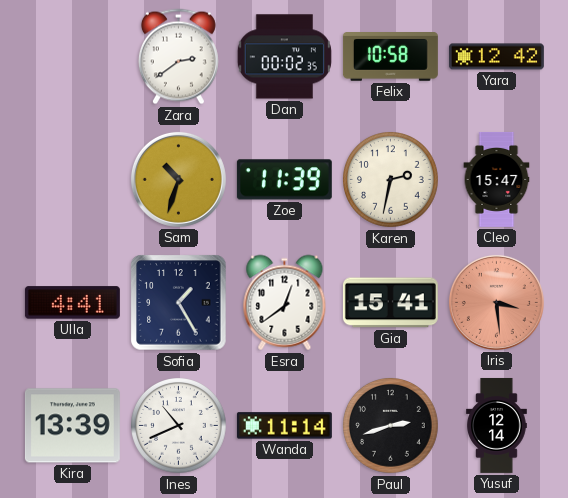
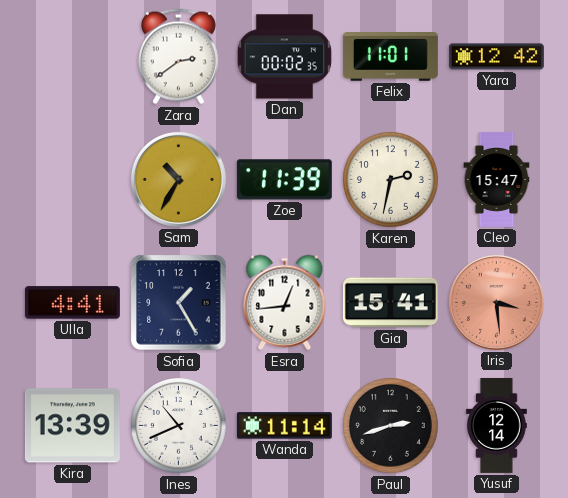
Felix: 10:58 -> 11:01 (390, 57)
Sam: 10:33 -> 10:35 (178, 179)
Esra: 12:39 -> 12:44 (285, 303)
